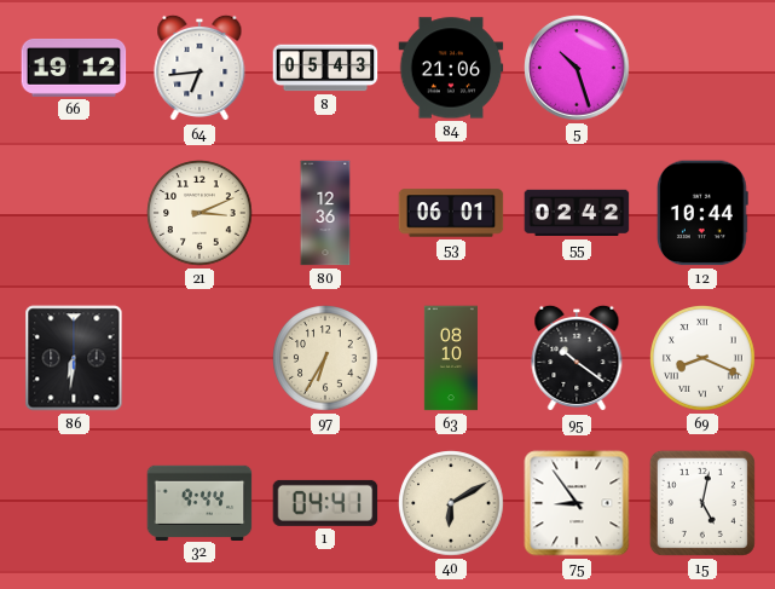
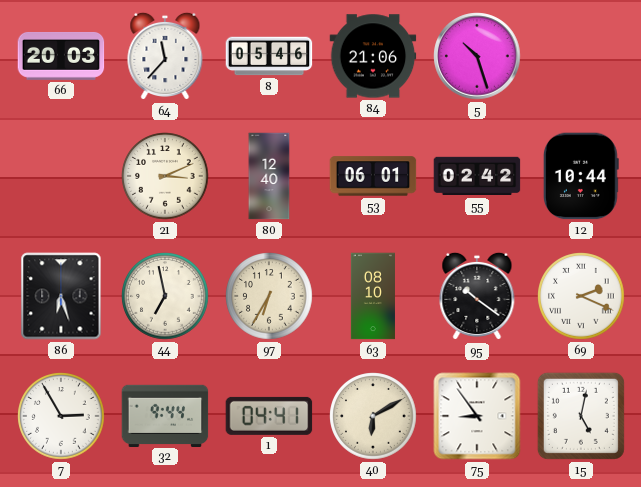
66: 19:12 -> 20:03 (61, 56)
64: 6:44 -> 11:37 (165, 56)
8: 05:43 -> 05:46 (269, 56)
80: 12:36 -> 12:40 (269, 176)
86: 6:31 -> 6:27 (61, 296)
44: none -> 6:58 (165, 296)
69: 8:19 -> 2:19 (581, 296)
7: none -> 2:55 (61, 416)
